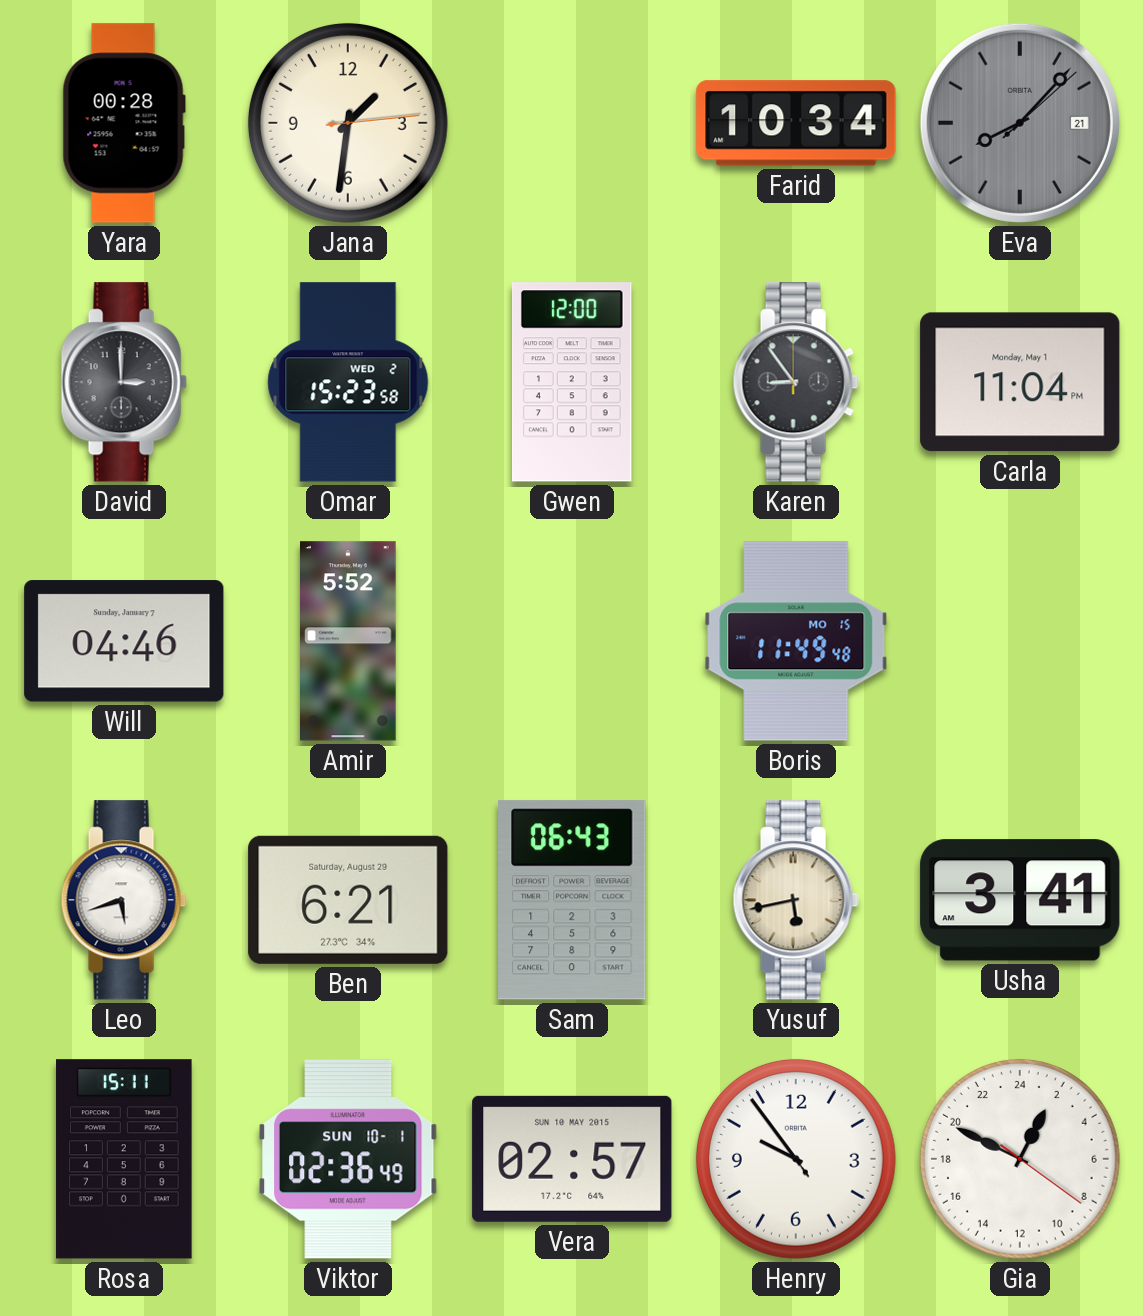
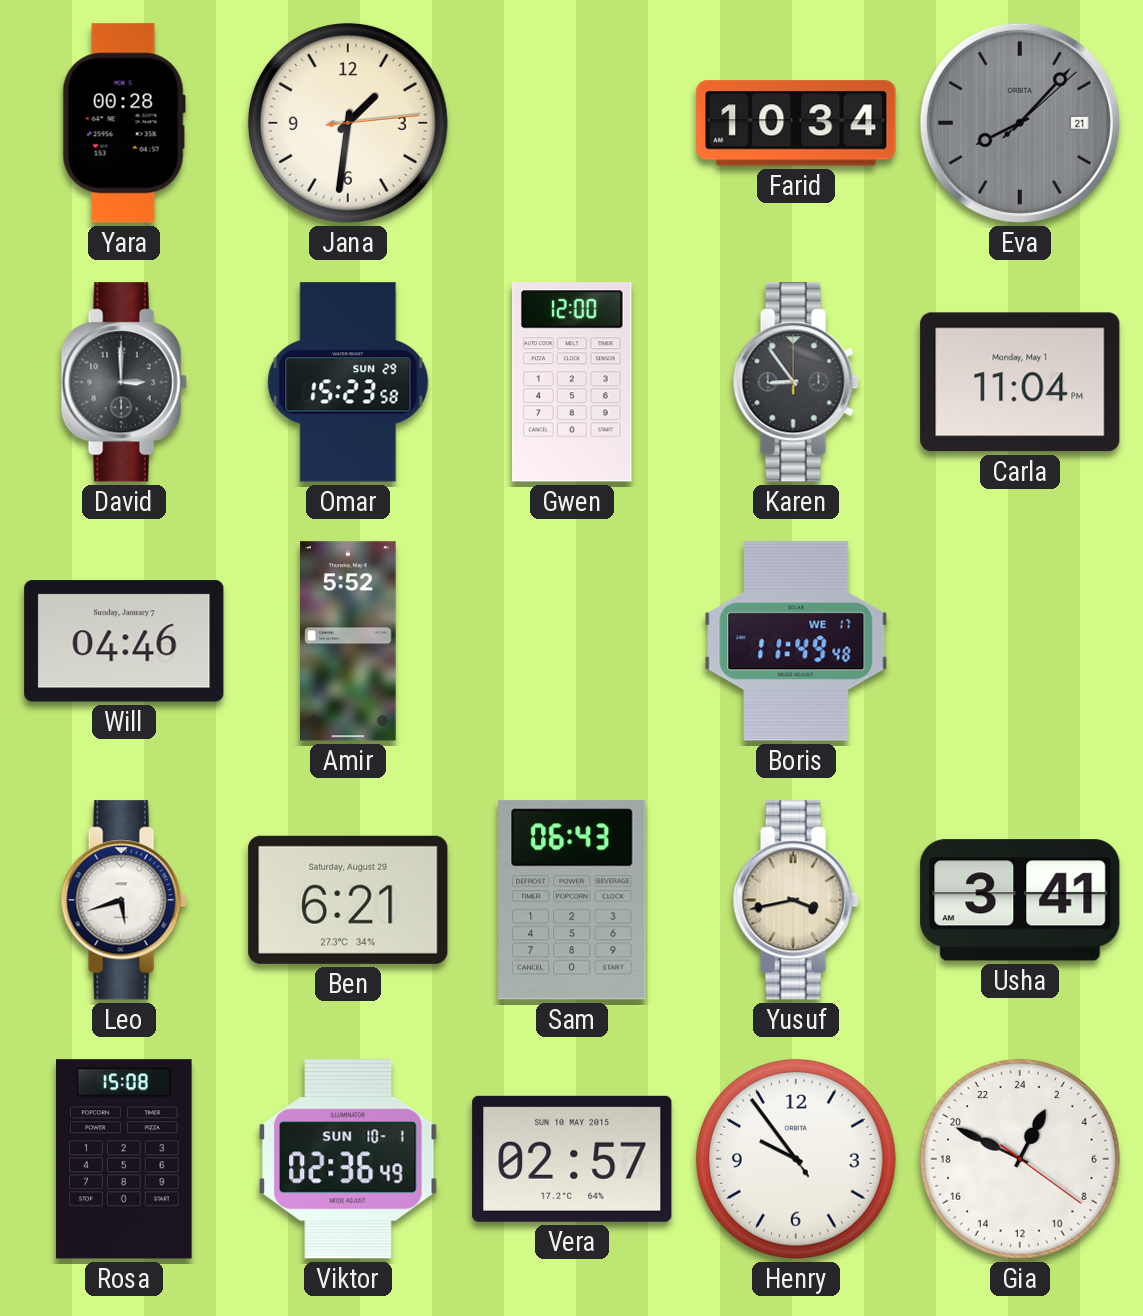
Omar date: WED 2 -> SUN 29 (348, 382)
Boris date: MO 15 -> WE 17 (796, 641)
Yusuf: 5:43 -> 3:43 (796, 900)
Rosa: 15:11 -> 15:08 (124, 1159)
